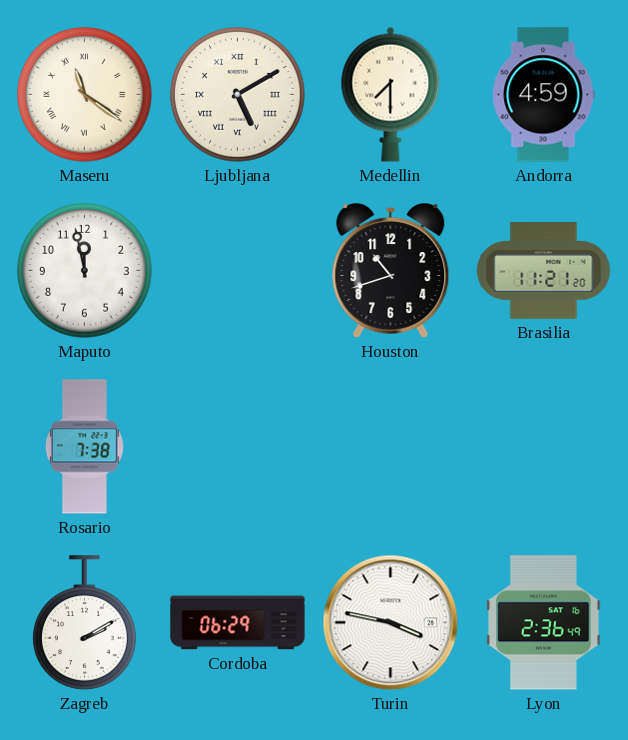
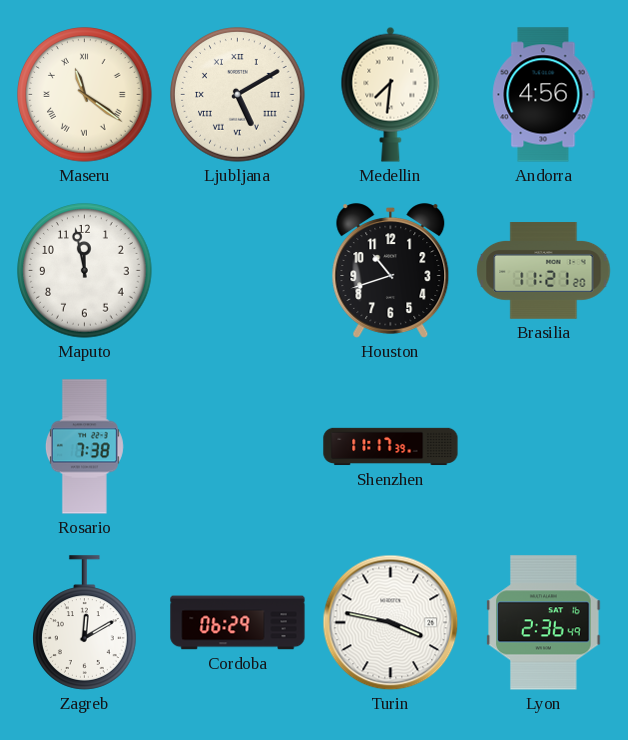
Medellin: 7:30 -> 7:31 (391, 94)
Andorra: 4:59 -> 4:56 (544, 95)
Shenzhen: none -> 11:17 (391, 447)
Zagreb: 2:10 -> 12:10 (85, 623)
